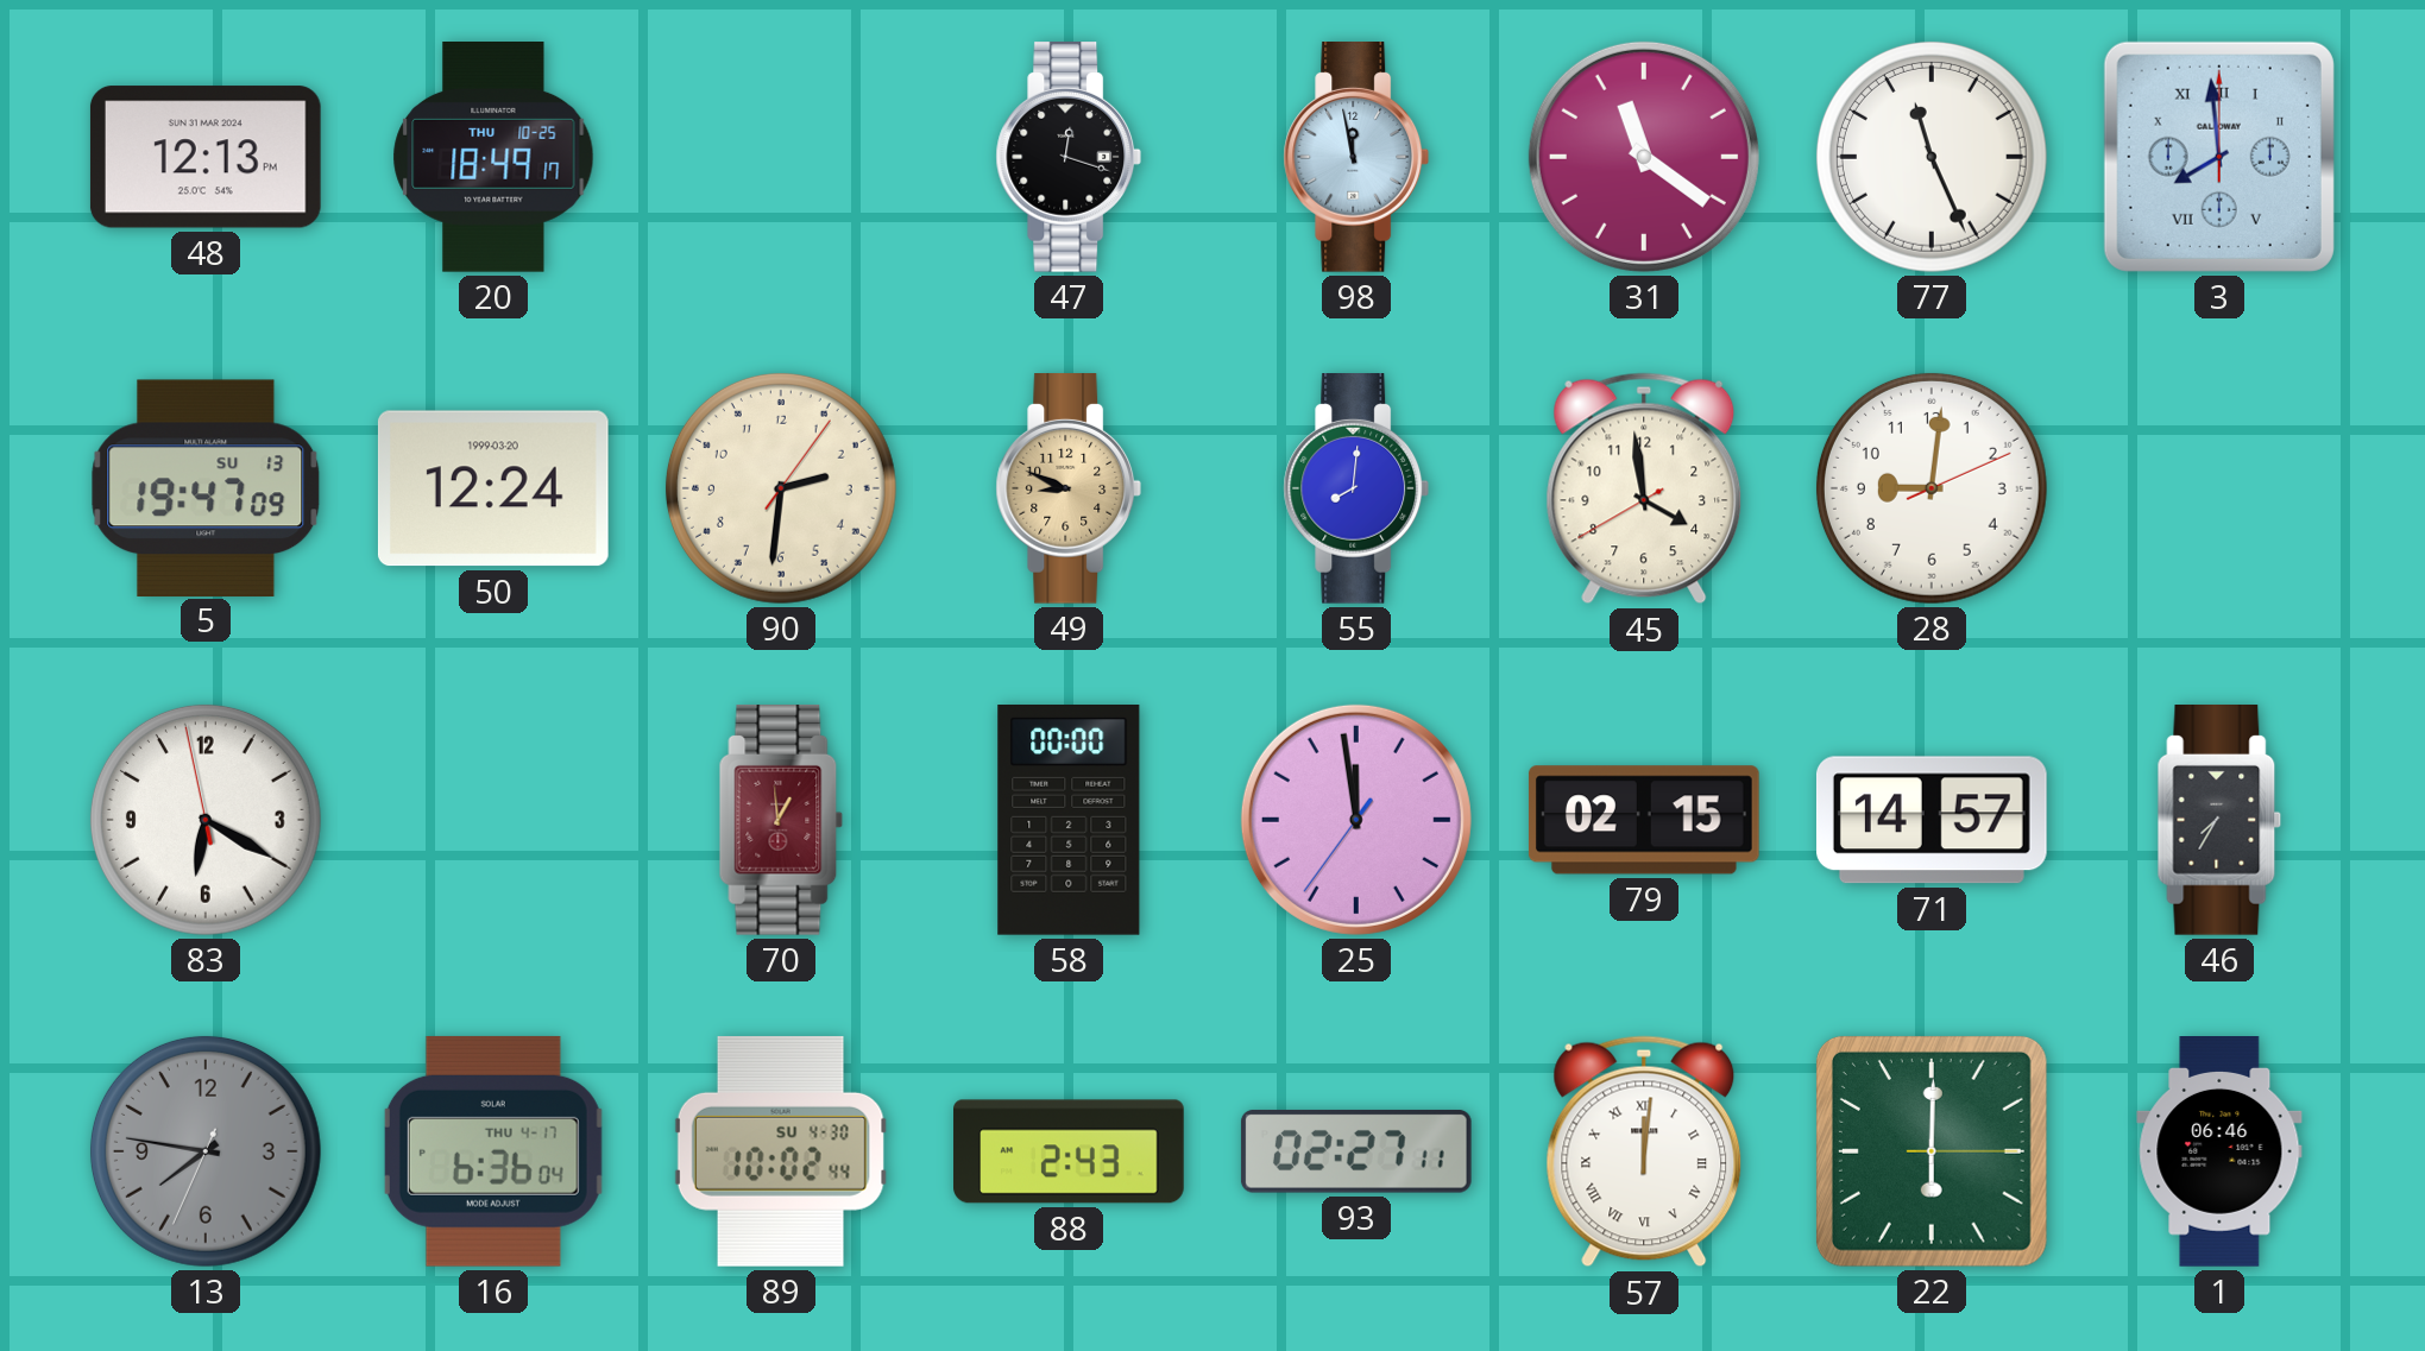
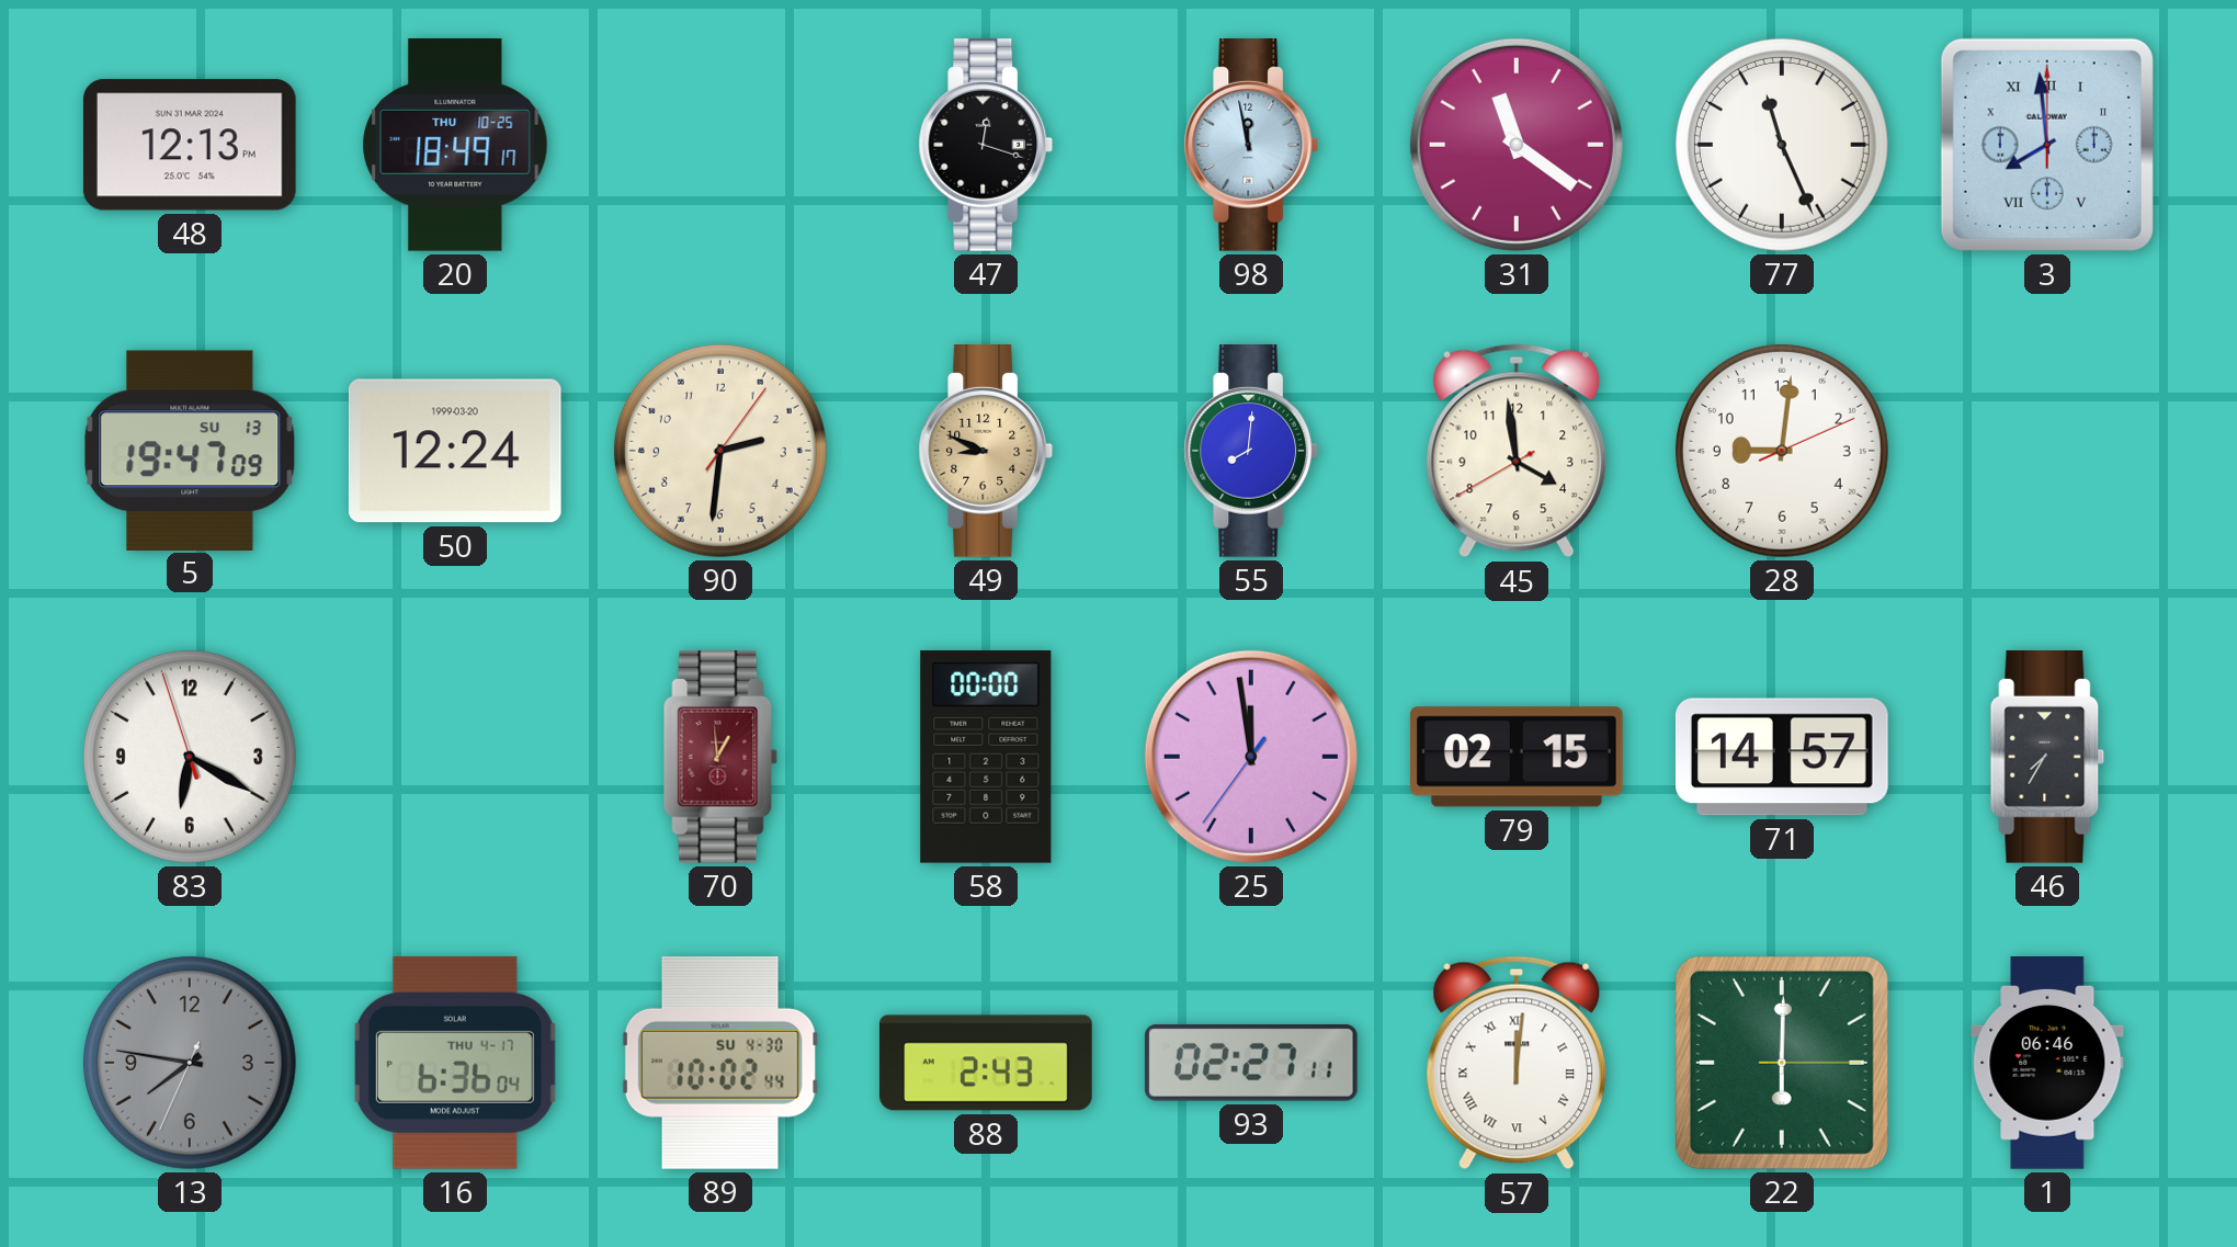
83: 6:19:58 -> 6:19:57 (190, 757)
